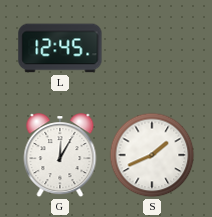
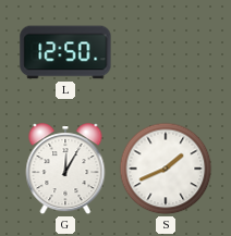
L: 12:45 -> 12:50 (65, 52)
